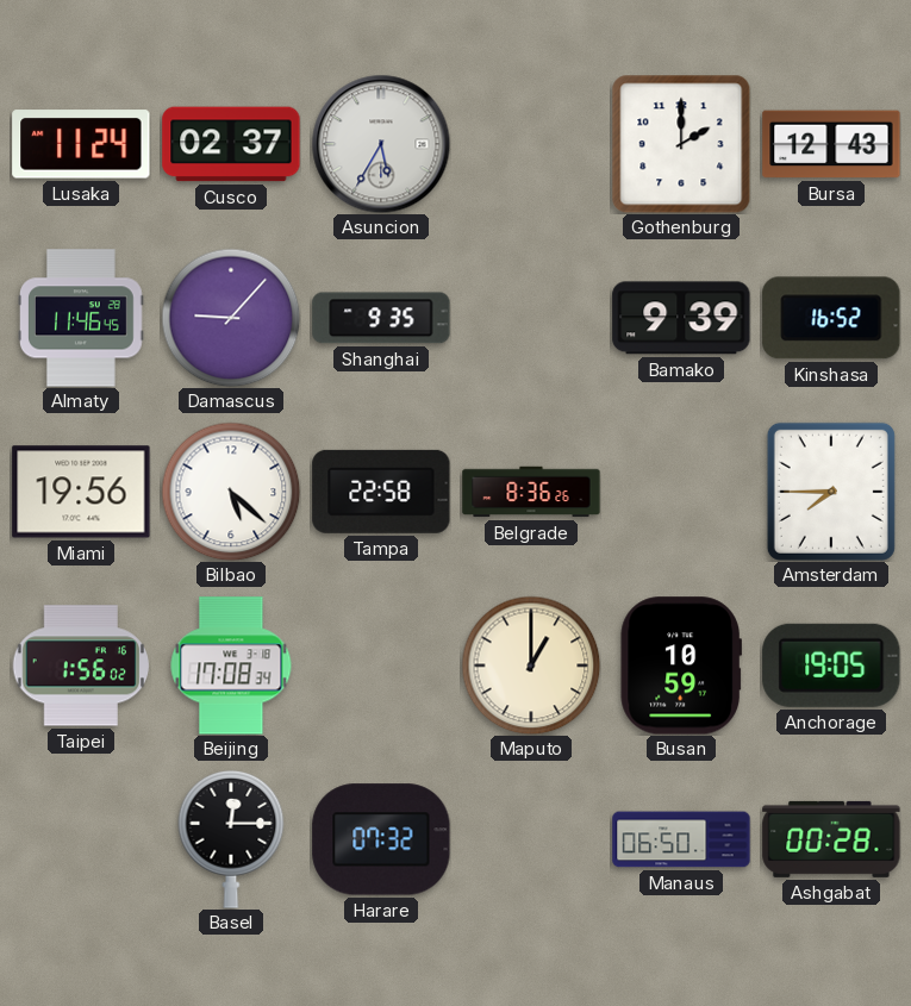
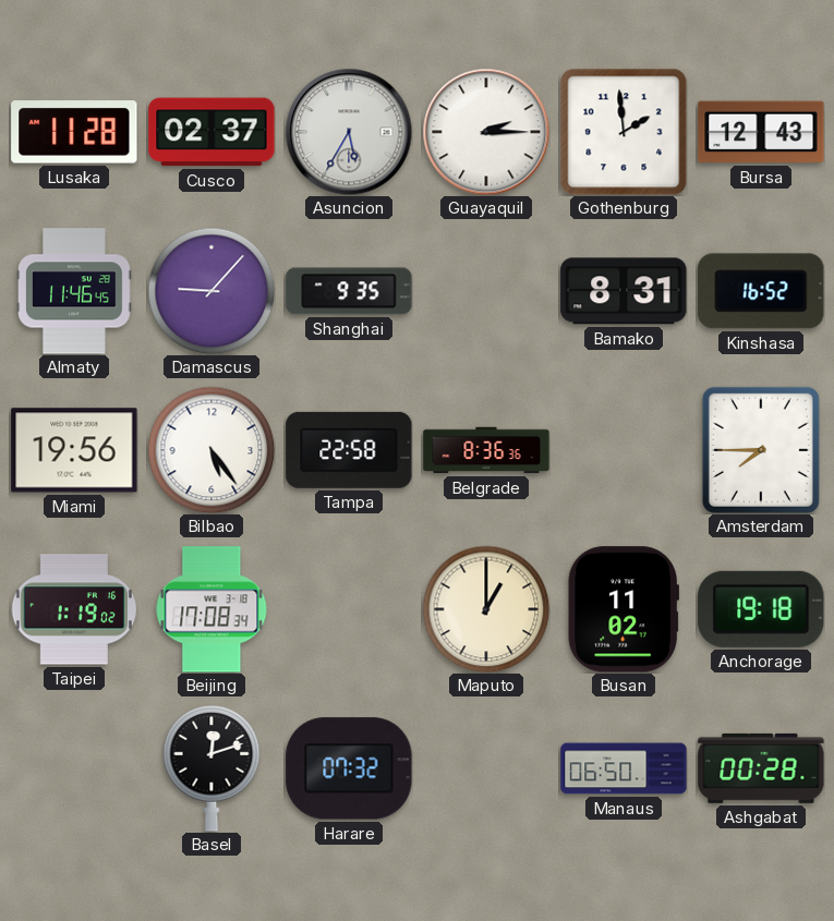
Lusaka: 11:24 -> 11:28 (74, 132)
Guayaquil: none -> 2:15 (486, 132)
Gothenburg: 2:00 -> 1:59 (624, 132)
Bamako: 9:39 -> 8:31 (624, 291)
Bilbao: 5:22 -> 5:24 (211, 450)
Belgrade: 8:36:26 -> 8:36:36 (486, 450)
Taipei: 1:56 -> 1:19 (74, 609)
Busan: 10:59 -> 11:02 (624, 609)
Anchorage: 19:05 -> 19:18 (761, 609)
Basel: 12:15 -> 12:12 (211, 768)
